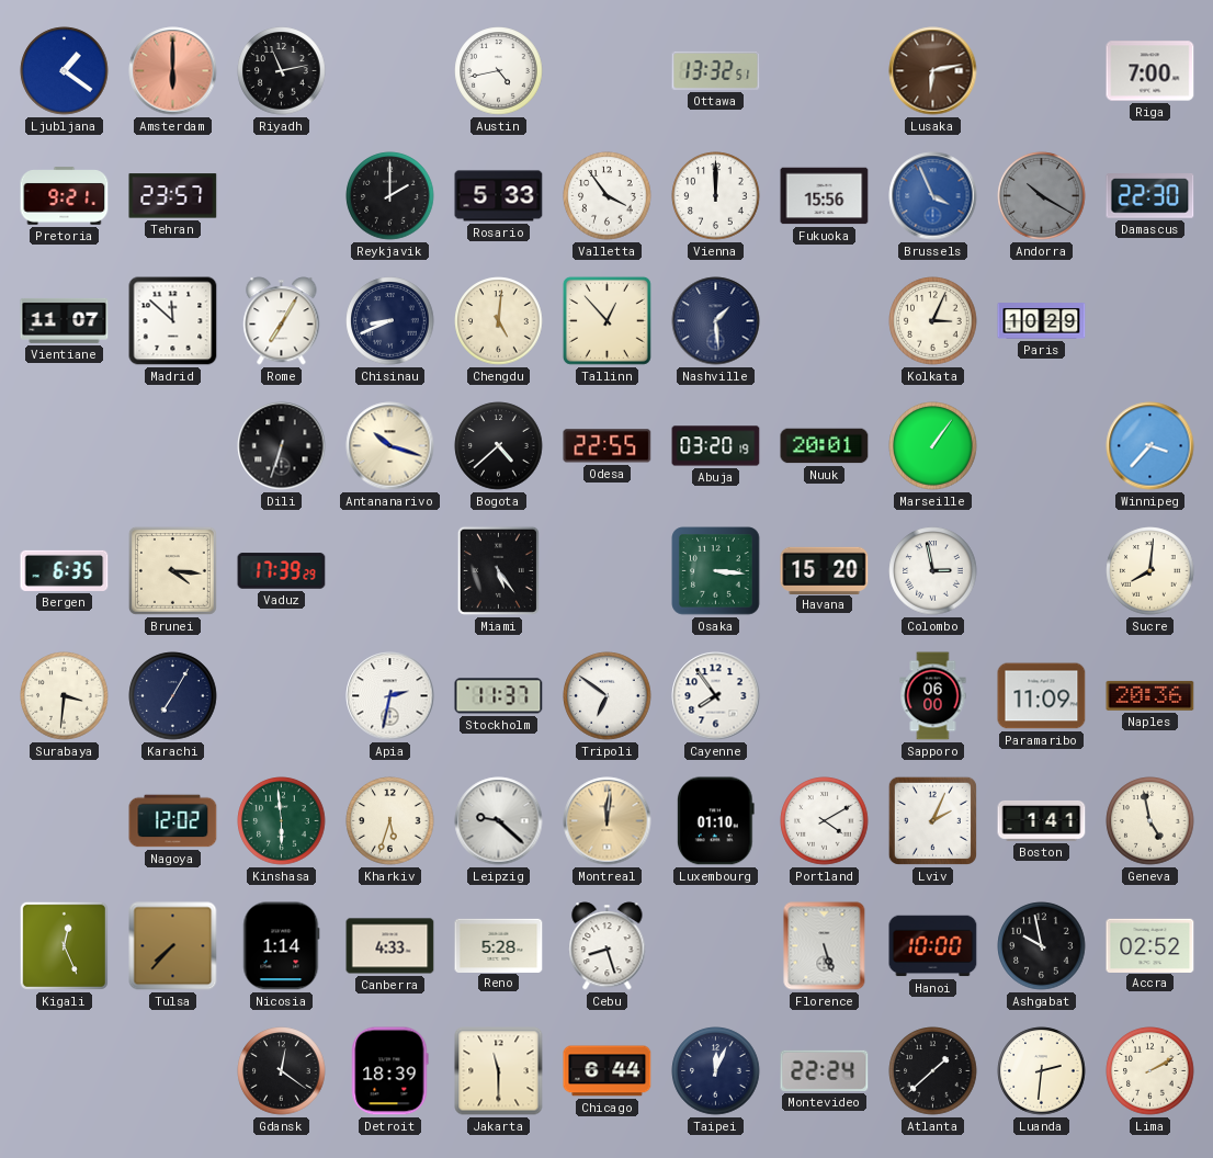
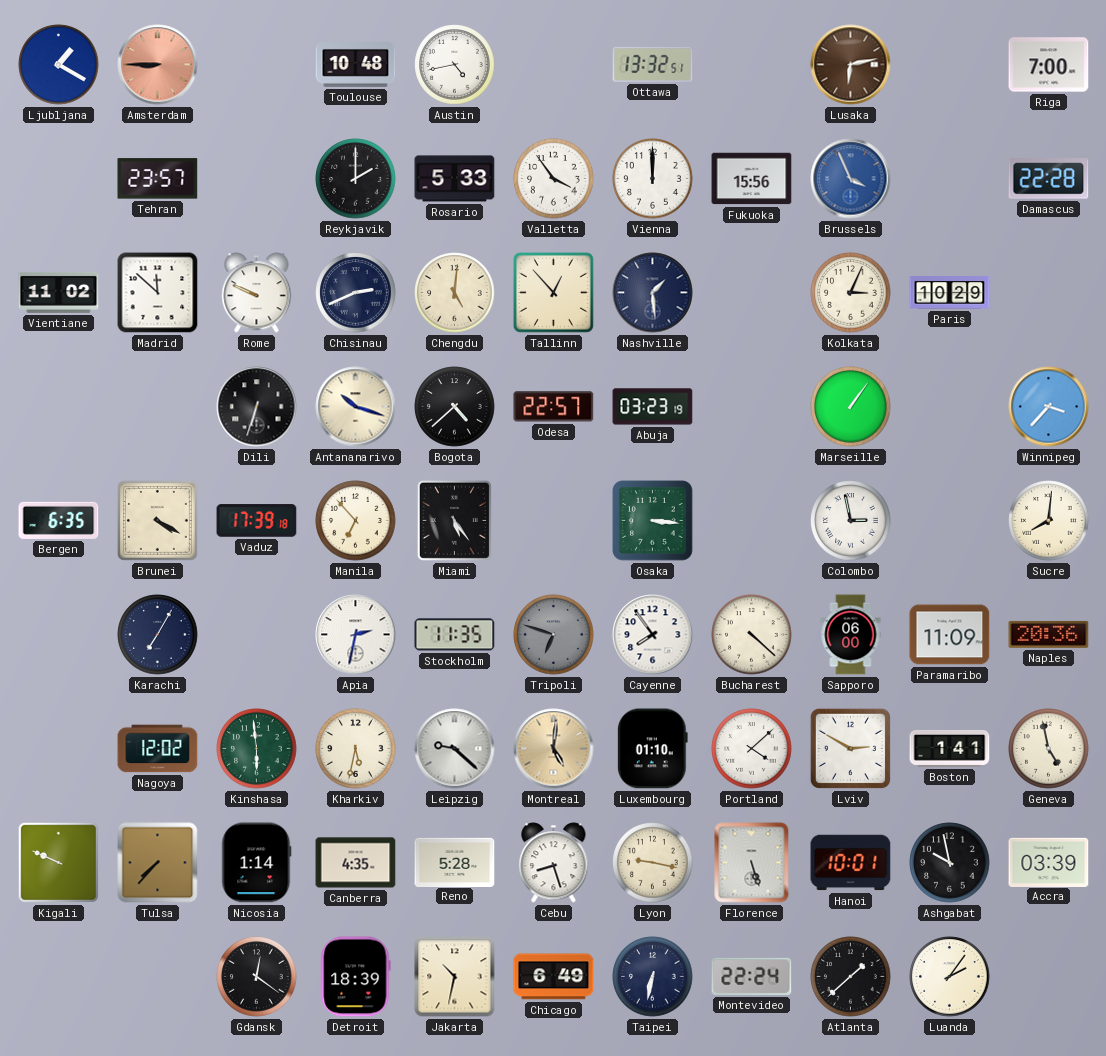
Ljubljana: 1:21 -> 1:20 (59, 65)
Amsterdam: 6:00 -> 8:45 (158, 65)
Riyadh: 11:13 -> none (282, 71)
Toulouse: none -> 10:48 (356, 65)
Pretoria: 9:21 -> none (65, 196)
Andorra: 10:20 -> none (1042, 196)
Damascus: 22:30 -> 22:28 (1049, 179)
Vientiane: 11:07 -> 11:02 (59, 292)
Rome: 7:05 -> 9:49 (257, 293)
Chisinau: 8:41 -> 2:41 (356, 293)
Odesa: 22:55 -> 22:57 (554, 407)
Abuja: 03:20 -> 03:23 (653, 407)
Nuuk: 20:01 -> none (825, 446)
Brunei: 4:16 -> 4:20 (157, 520)
Vaduz: 17:39:29 -> 17:39:18 (257, 521)
Manila: none -> 6:53 (356, 521)
Havana: 15:20 -> none (825, 570)
Surabaya: 3:31 -> none (65, 696)
Stockholm: 11:37 -> 11:35 (455, 635)
Tripoli: 6:51 -> 6:48 (554, 635)
Tripoli dial: white -> grey (554, 635)
Bucharest: none -> 4:22 (752, 635)
Kharkiv: 5:33 -> 5:32 (356, 749)
Montreal: 12:01 -> 5:01 (554, 749)
Portland: 4:10 -> 4:08 (752, 749)
Lviv: 2:04 -> 2:50 (850, 748)
Kigali: 12:26 -> 9:49 (58, 862)
Canberra: 4:33 -> 4:35 (356, 863)
Lyon: none -> 9:17 (653, 863)
Hanoi: 10:00 -> 10:01 (851, 863)
Accra: 02:52 -> 03:39 (1049, 862)
Jakarta: 11:30 -> 10:32 (455, 977)
Chicago: 6:44 -> 6:49 (554, 977)
Taipei: 12:04 -> 6:32 (653, 977)
Luanda: 2:31 -> 2:06 (950, 977)
Lima: 2:10 -> none (1150, 1071)
